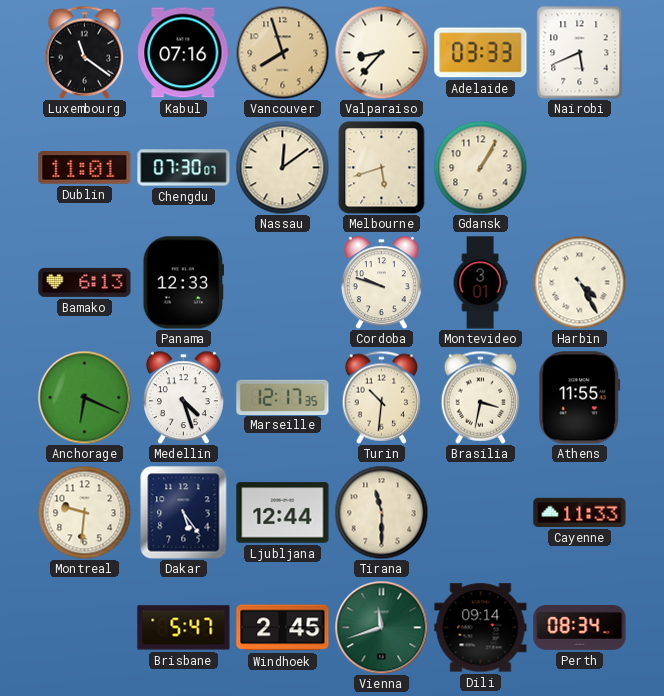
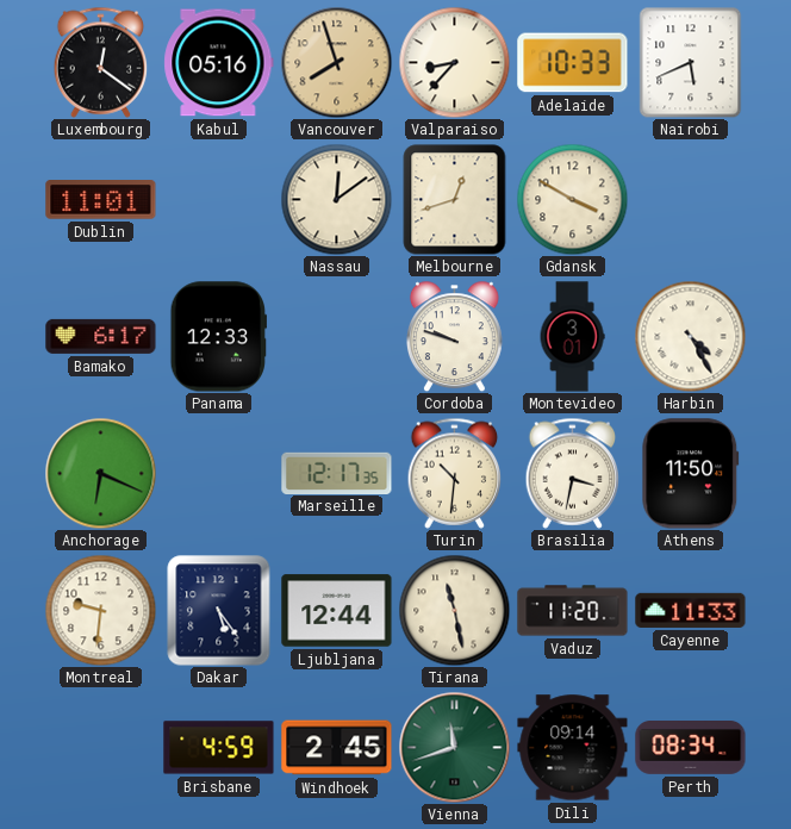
Luxembourg: 11:21 -> 12:21 (101, 62)
Kabul: 07:16 -> 05:16 (219, 63)
Adelaide: 03:33 -> 10:33 (573, 63)
Chengdu: 07:30 -> none (184, 168)
Melbourne: 5:42 -> 12:42 (455, 200)
Gdansk: 1:05 -> 3:50 (572, 199)
Bamako: 6:13 -> 6:17 (101, 336)
Medellin: 4:27 -> none (183, 397)
Athens: 11:55 -> 11:50 (691, 474)
Tirana: 11:30 -> 11:28 (454, 610)
Vaduz: none -> 11:20 (573, 611)
Brisbane: 5:47 -> 4:59 (219, 748)
